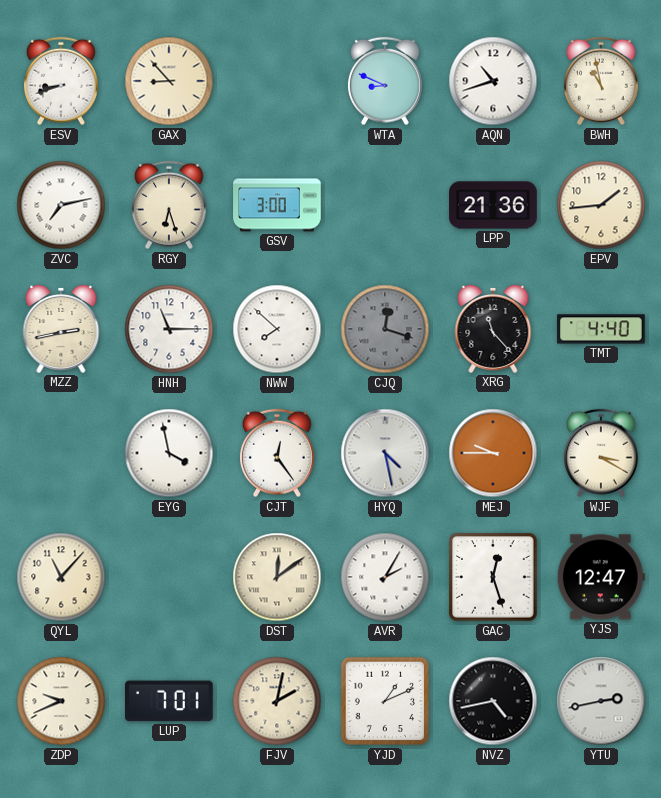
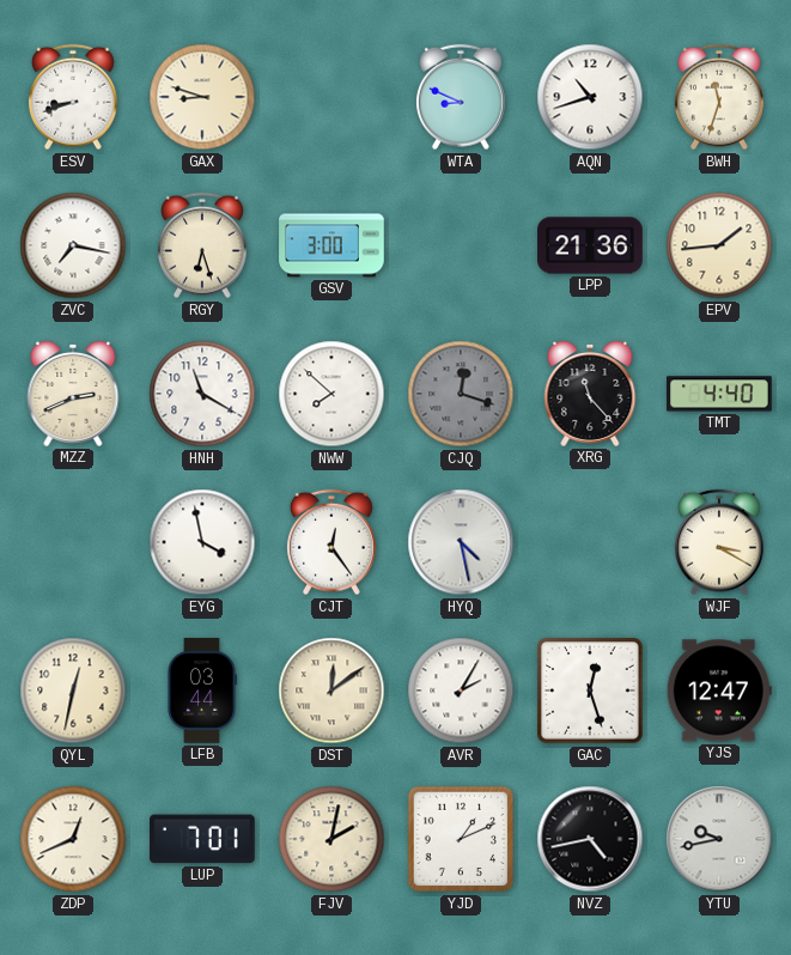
GAX: 8:53 -> 8:48 (202, 97)
BWH: 10:58 -> 11:33 (719, 97)
ZVC: 7:13 -> 7:17 (73, 245)
MZZ: 2:43 -> 2:41 (73, 394)
HNH: 11:15 -> 11:20 (202, 394)
MEJ: 9:45 -> none (493, 453)
QYL: 11:07 -> 12:32 (73, 691)
LFB: none -> 03:44 (202, 691)
ZDP: 9:41 -> 12:41 (73, 839)
YTU: 2:43 -> 9:43 (719, 839)
